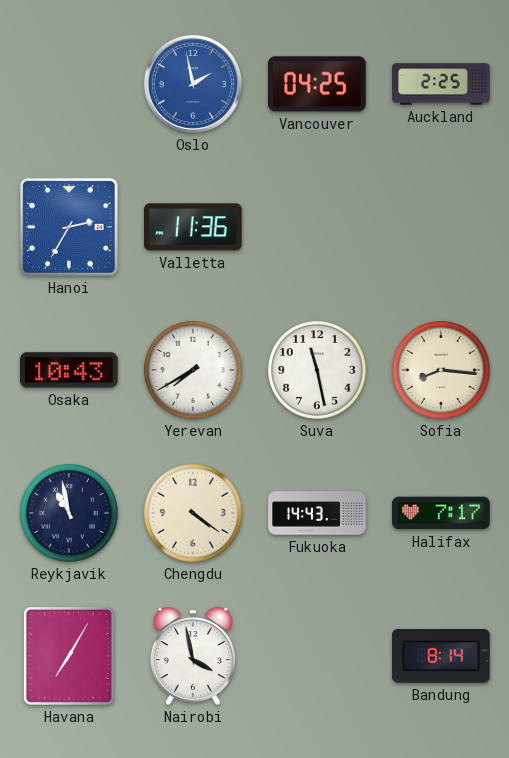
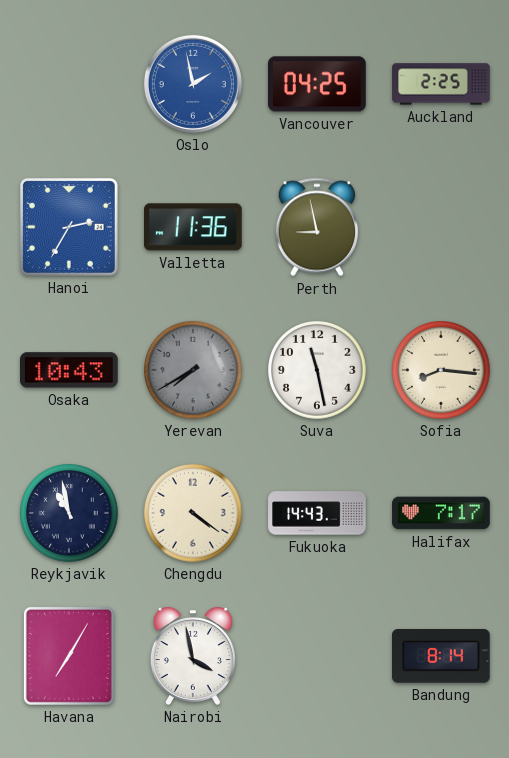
Perth: none -> 8:58 (317, 227)
Yerevan dial: white -> grey (194, 371)
